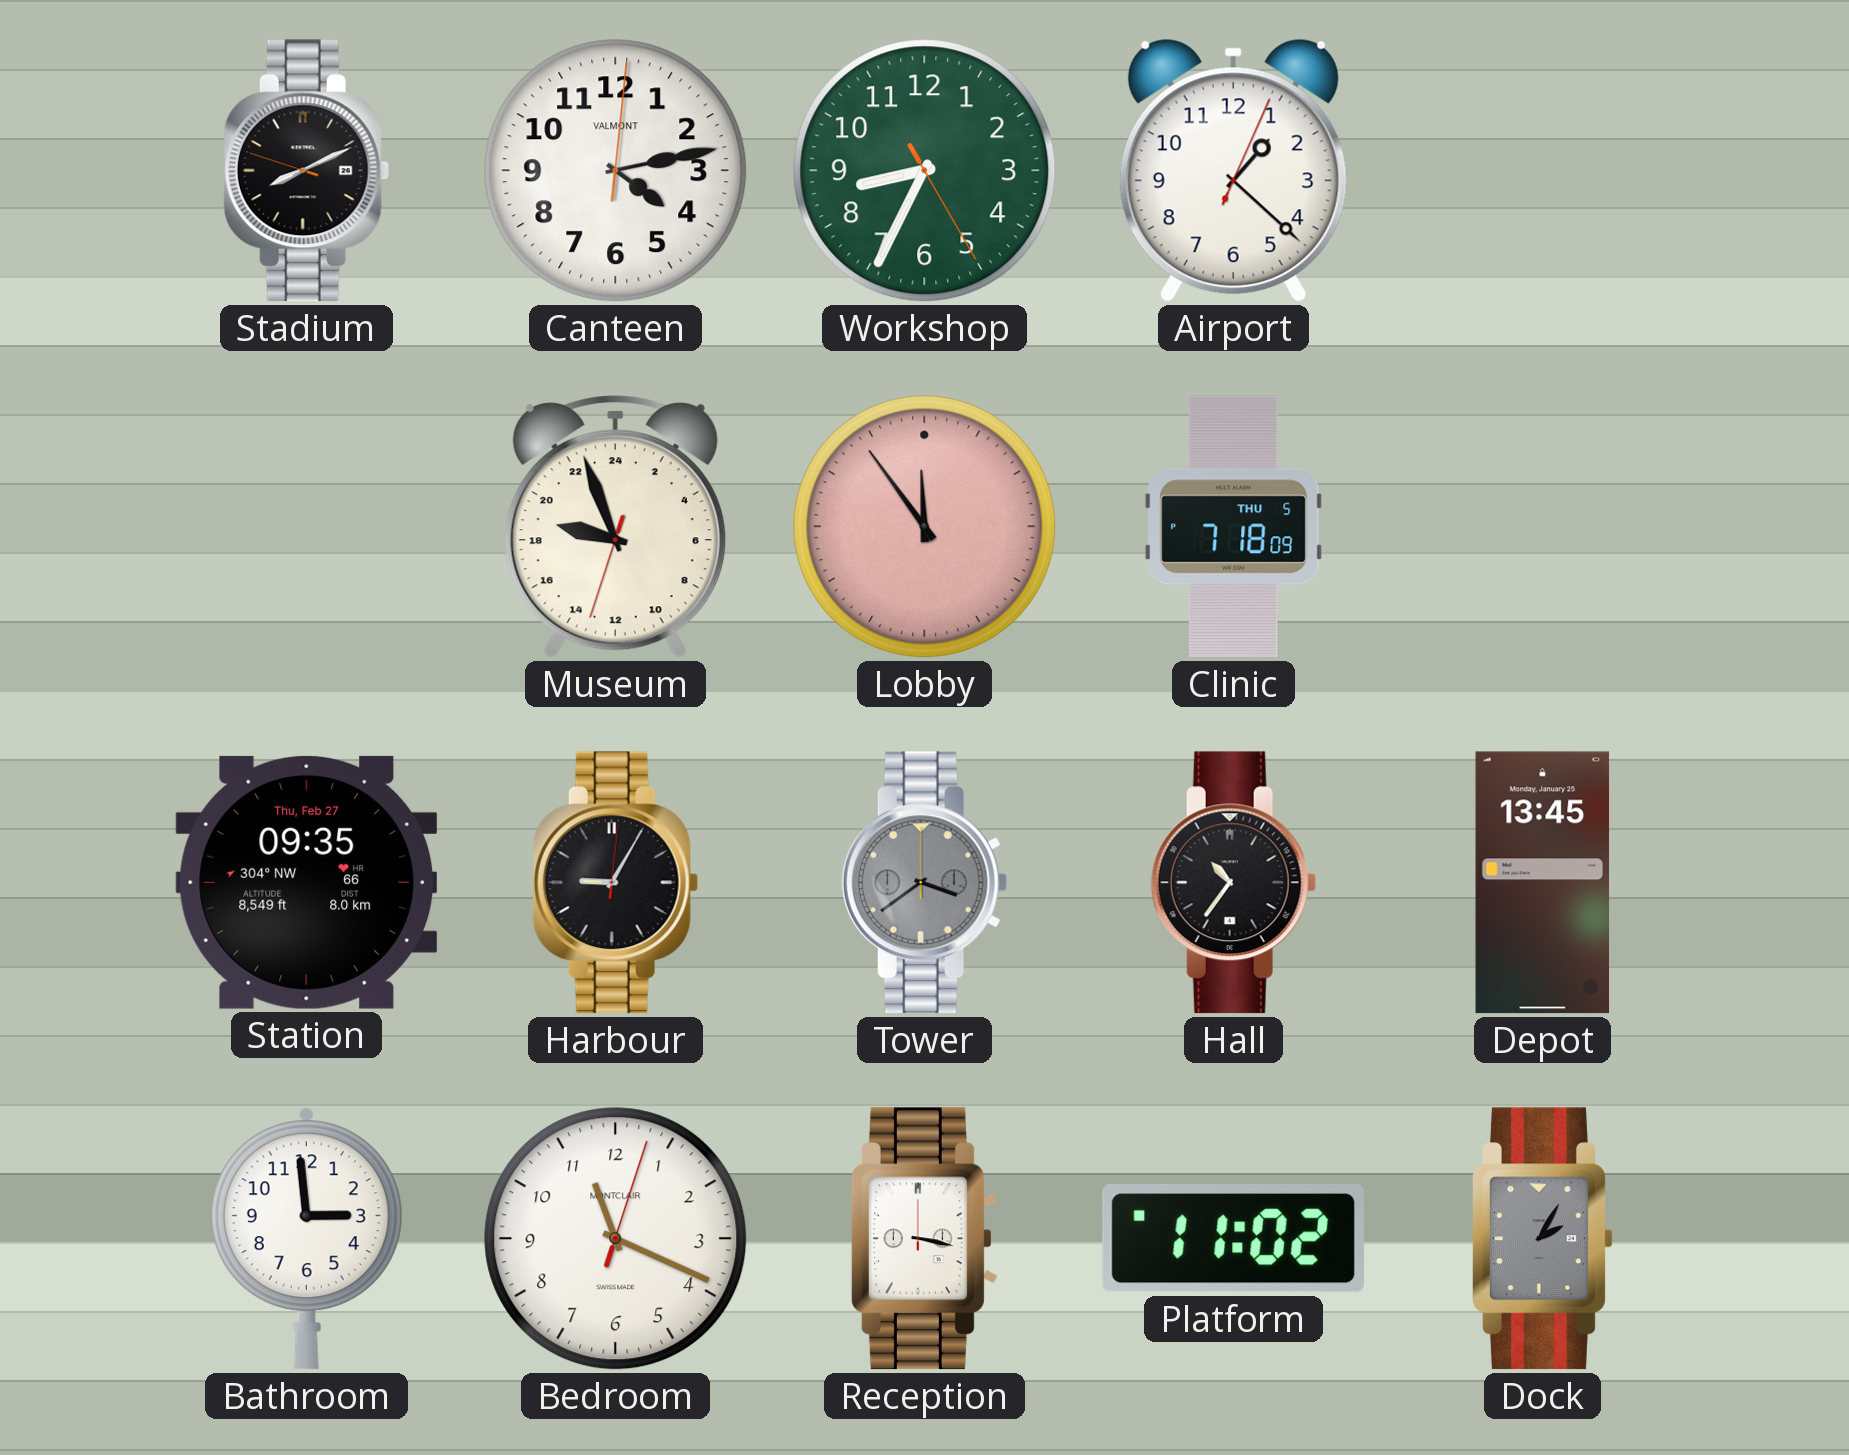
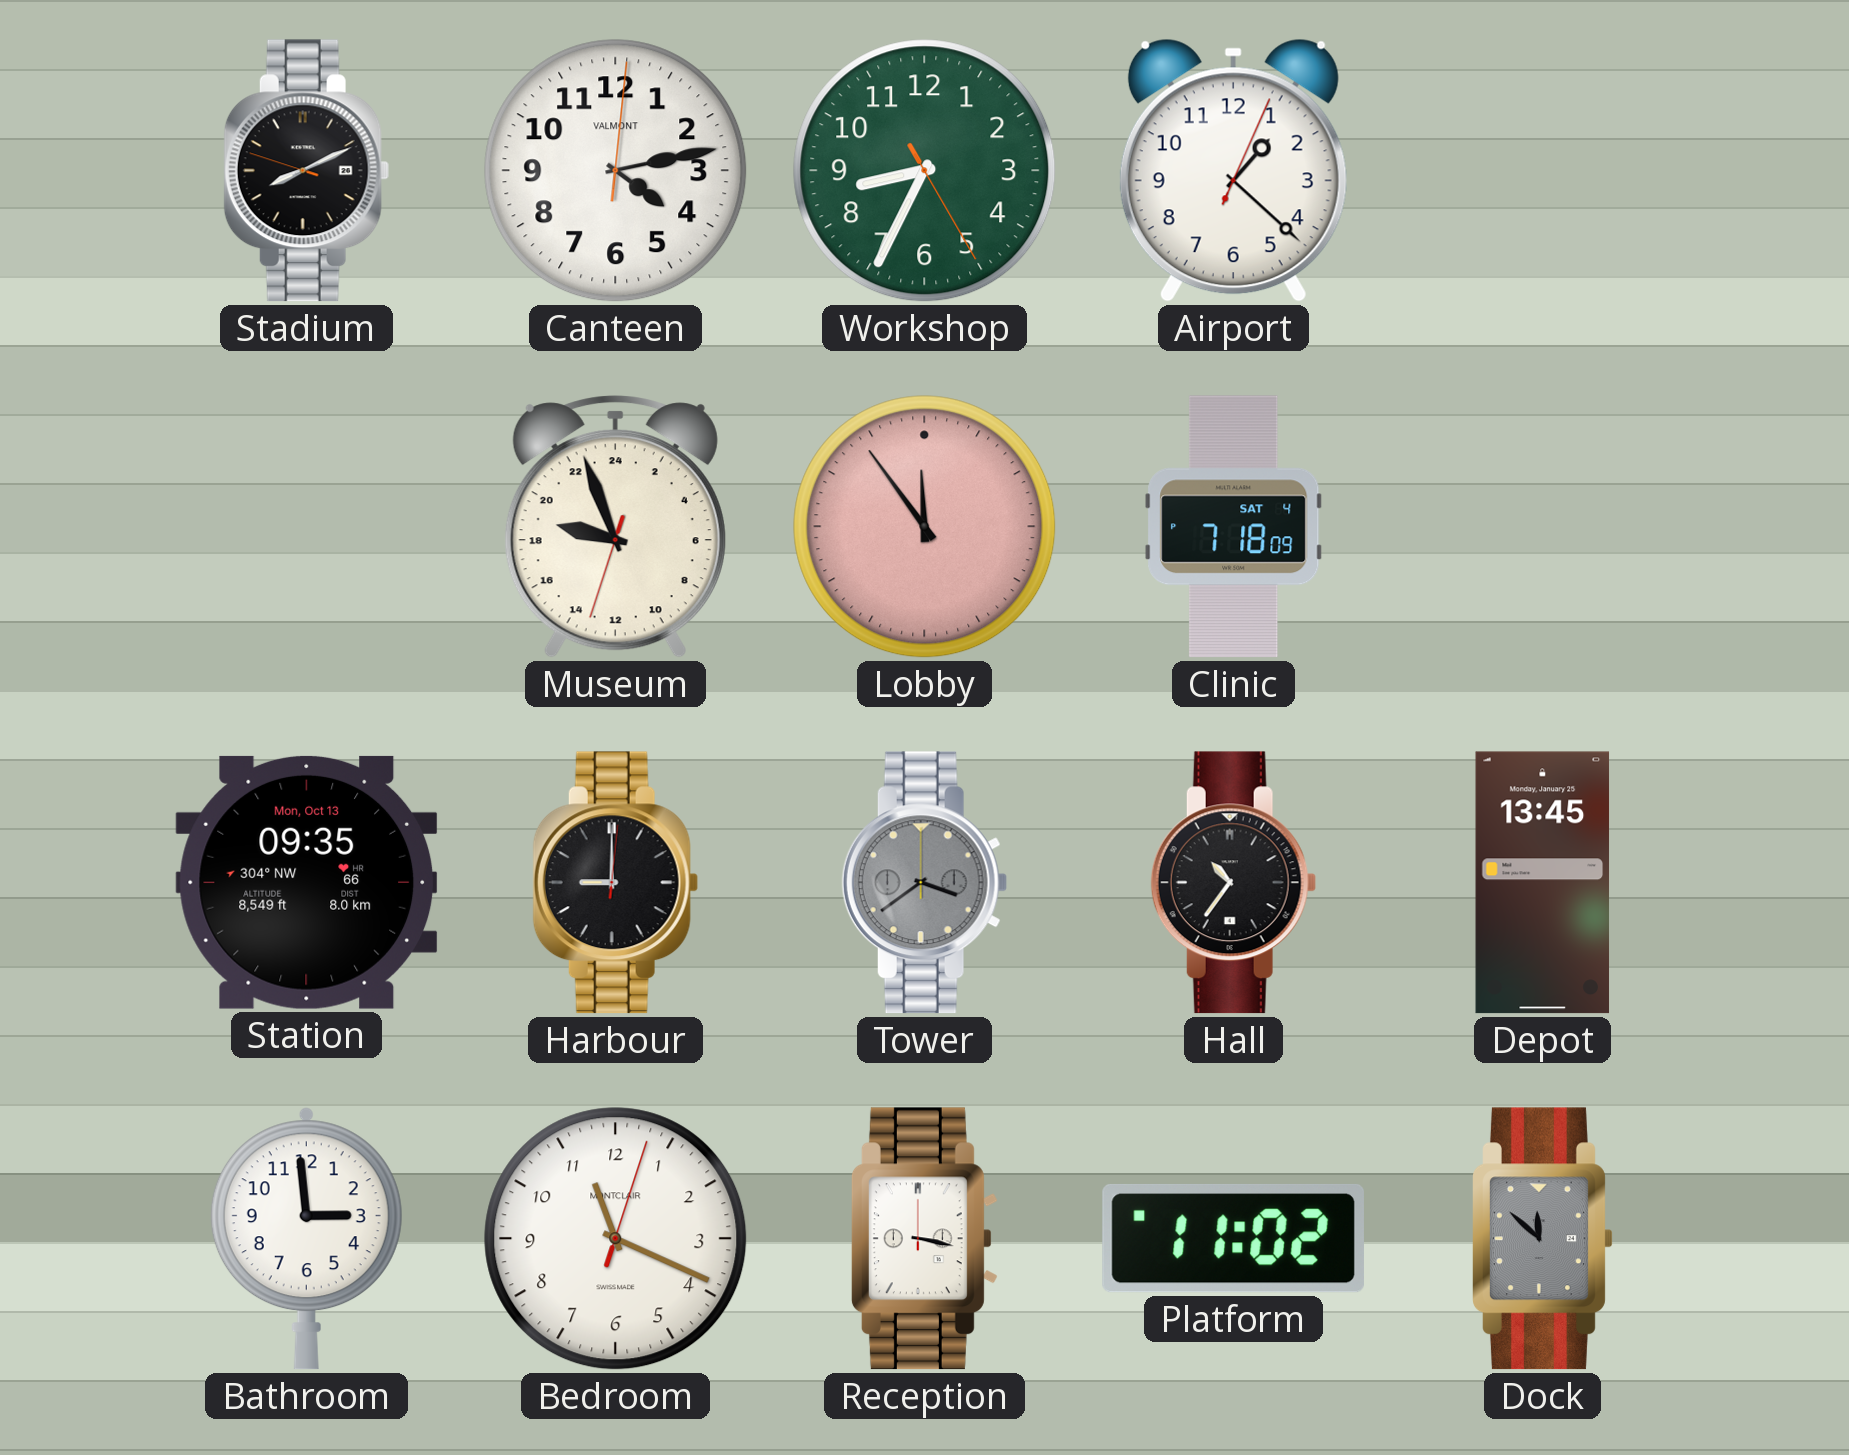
Clinic date: THU 5 -> SAT 4 (1234, 527)
Station date: Thu, Feb 27 -> Mon, Oct 13 (307, 882)
Harbour: 9:05 -> 9:00 (615, 883)
Dock: 2:05 -> 11:52 (1543, 1239)
